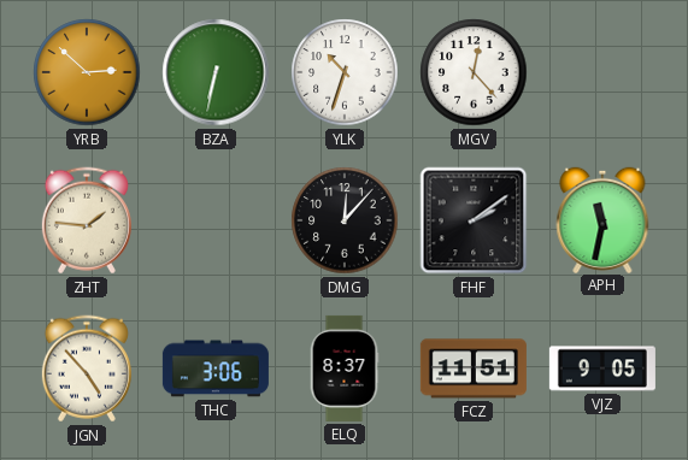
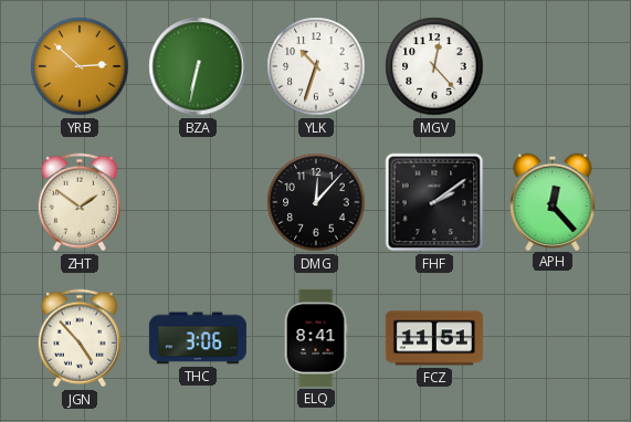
ZHT: 1:46 -> 1:51 (80, 202)
APH: 11:32 -> 12:23 (553, 201)
ELQ: 8:37 -> 8:41 (316, 338)
VJZ: 9:05 -> none (602, 368)
